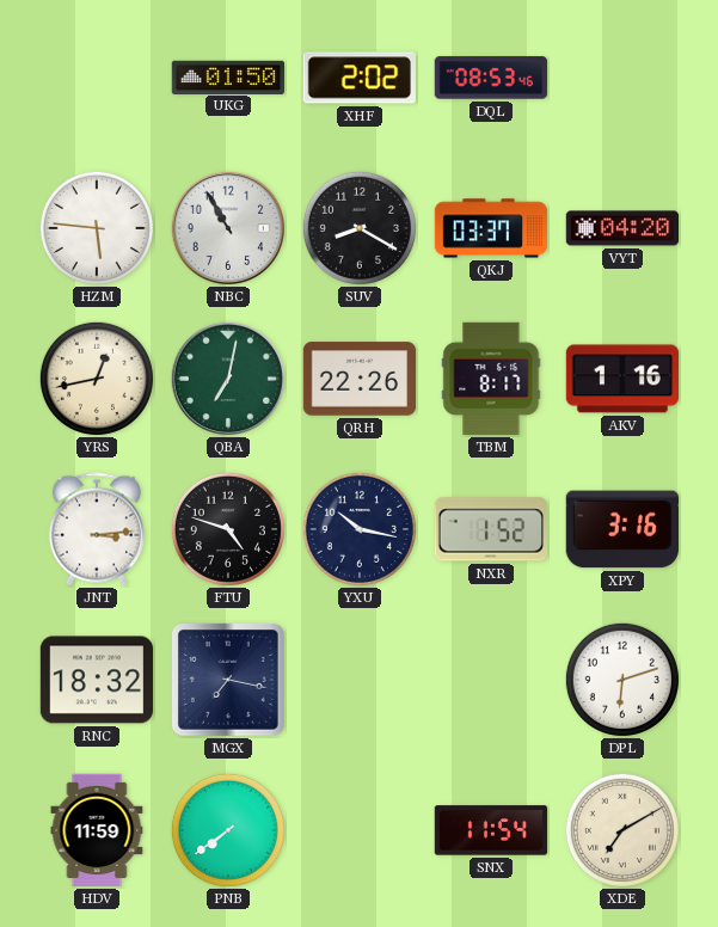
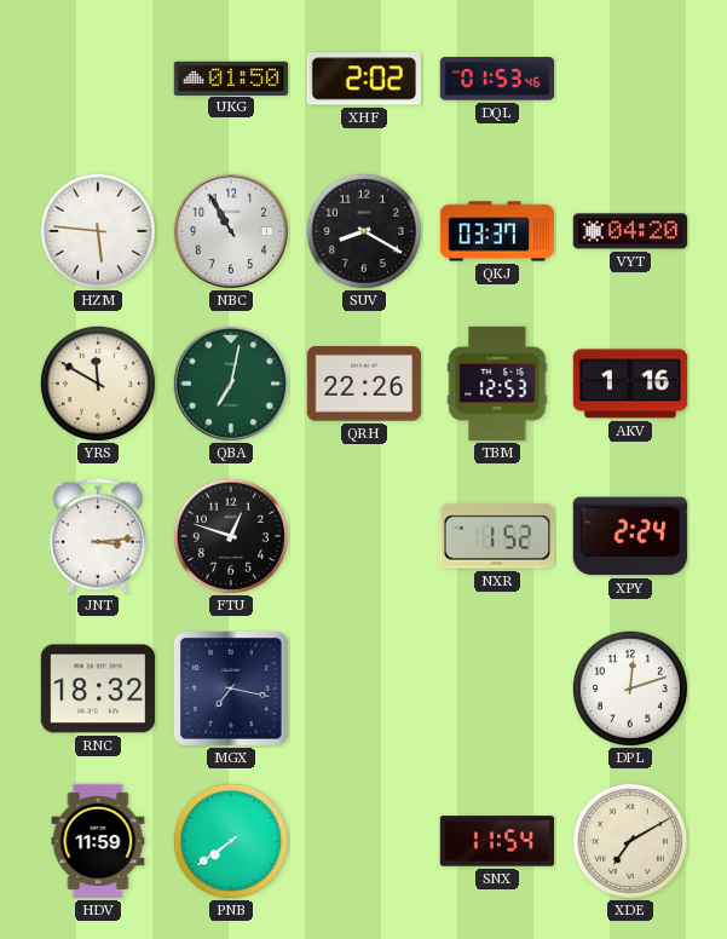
DQL: 08:53 -> 01:53 (496, 79)
YRS: 12:43 -> 11:50 (98, 384)
TBM: 8:17 -> 12:53 (497, 384)
FTU: 4:48 -> 12:48 (231, 536)
YXU: 10:17 -> none (360, 529)
XPY: 3:16 -> 2:24 (630, 536)
DPL: 6:12 -> 12:12 (630, 689)
